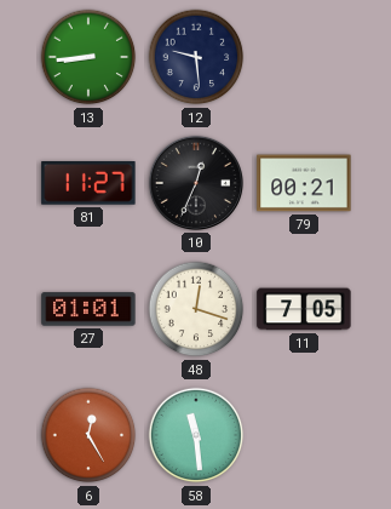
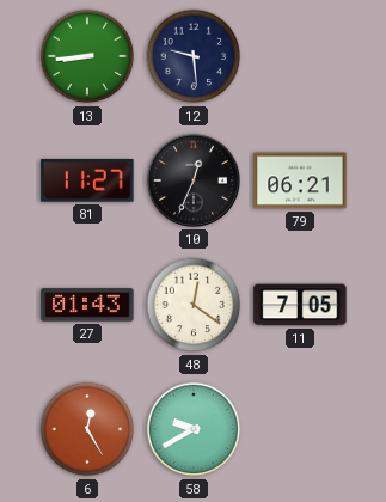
79: 00:21 -> 06:21 (300, 180)
27: 01:01 -> 01:43 (87, 305)
48: 12:18 -> 12:21 (194, 305)
58: 11:29 -> 9:40 (194, 429)
